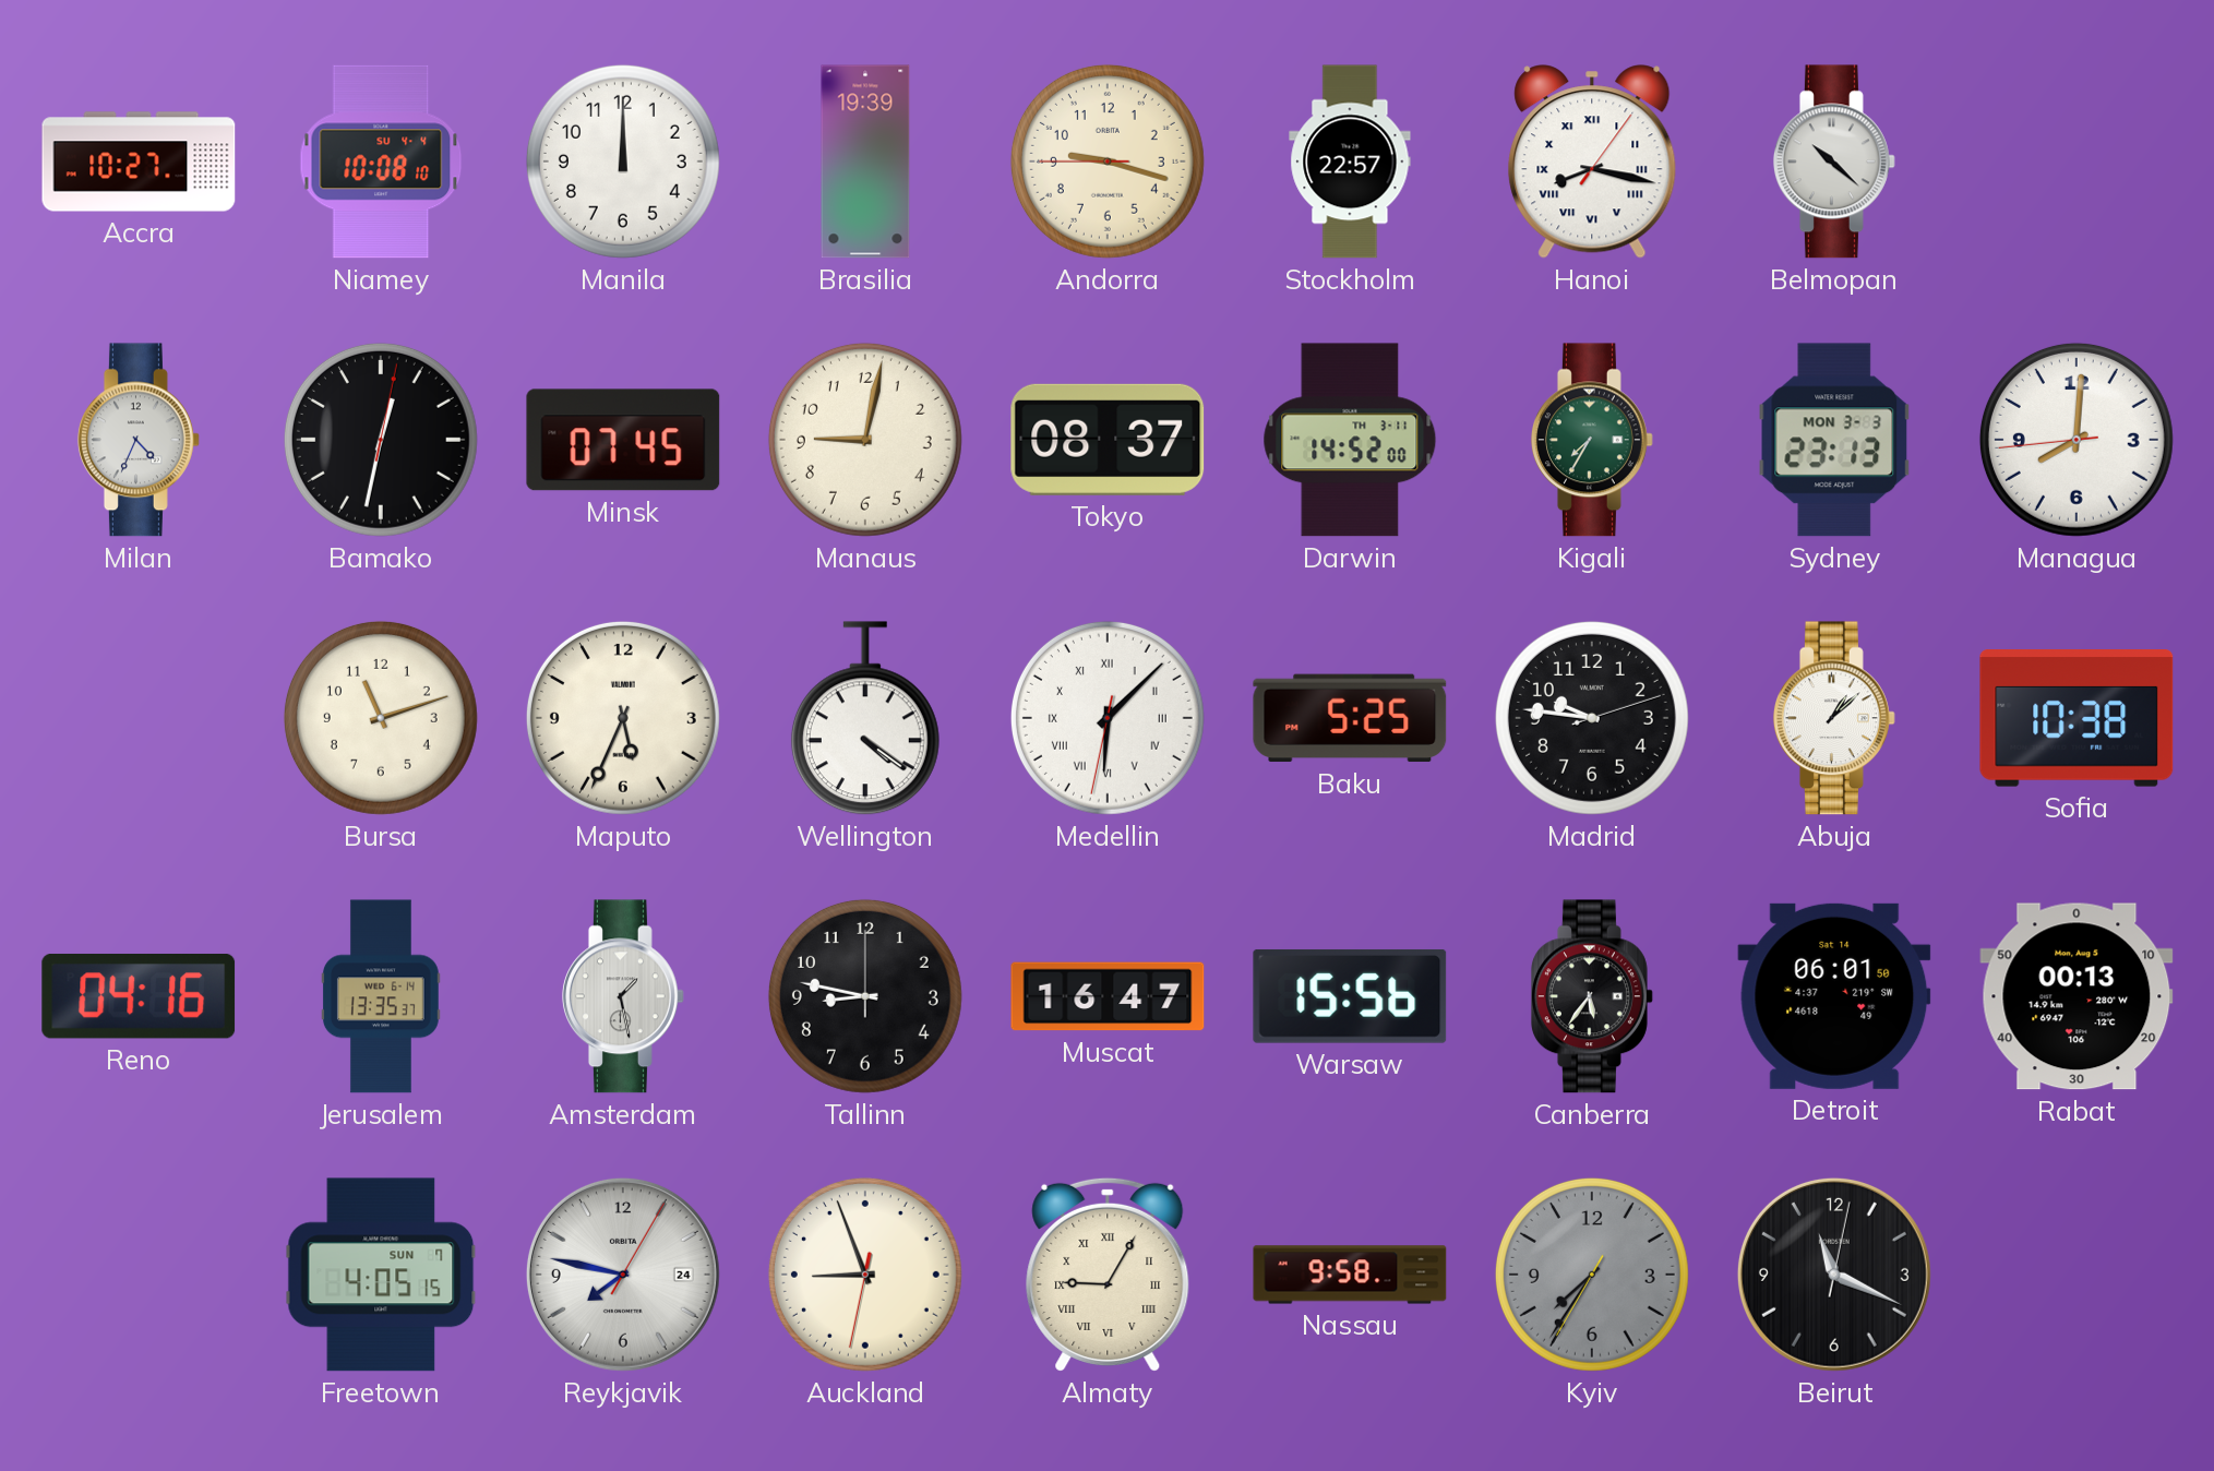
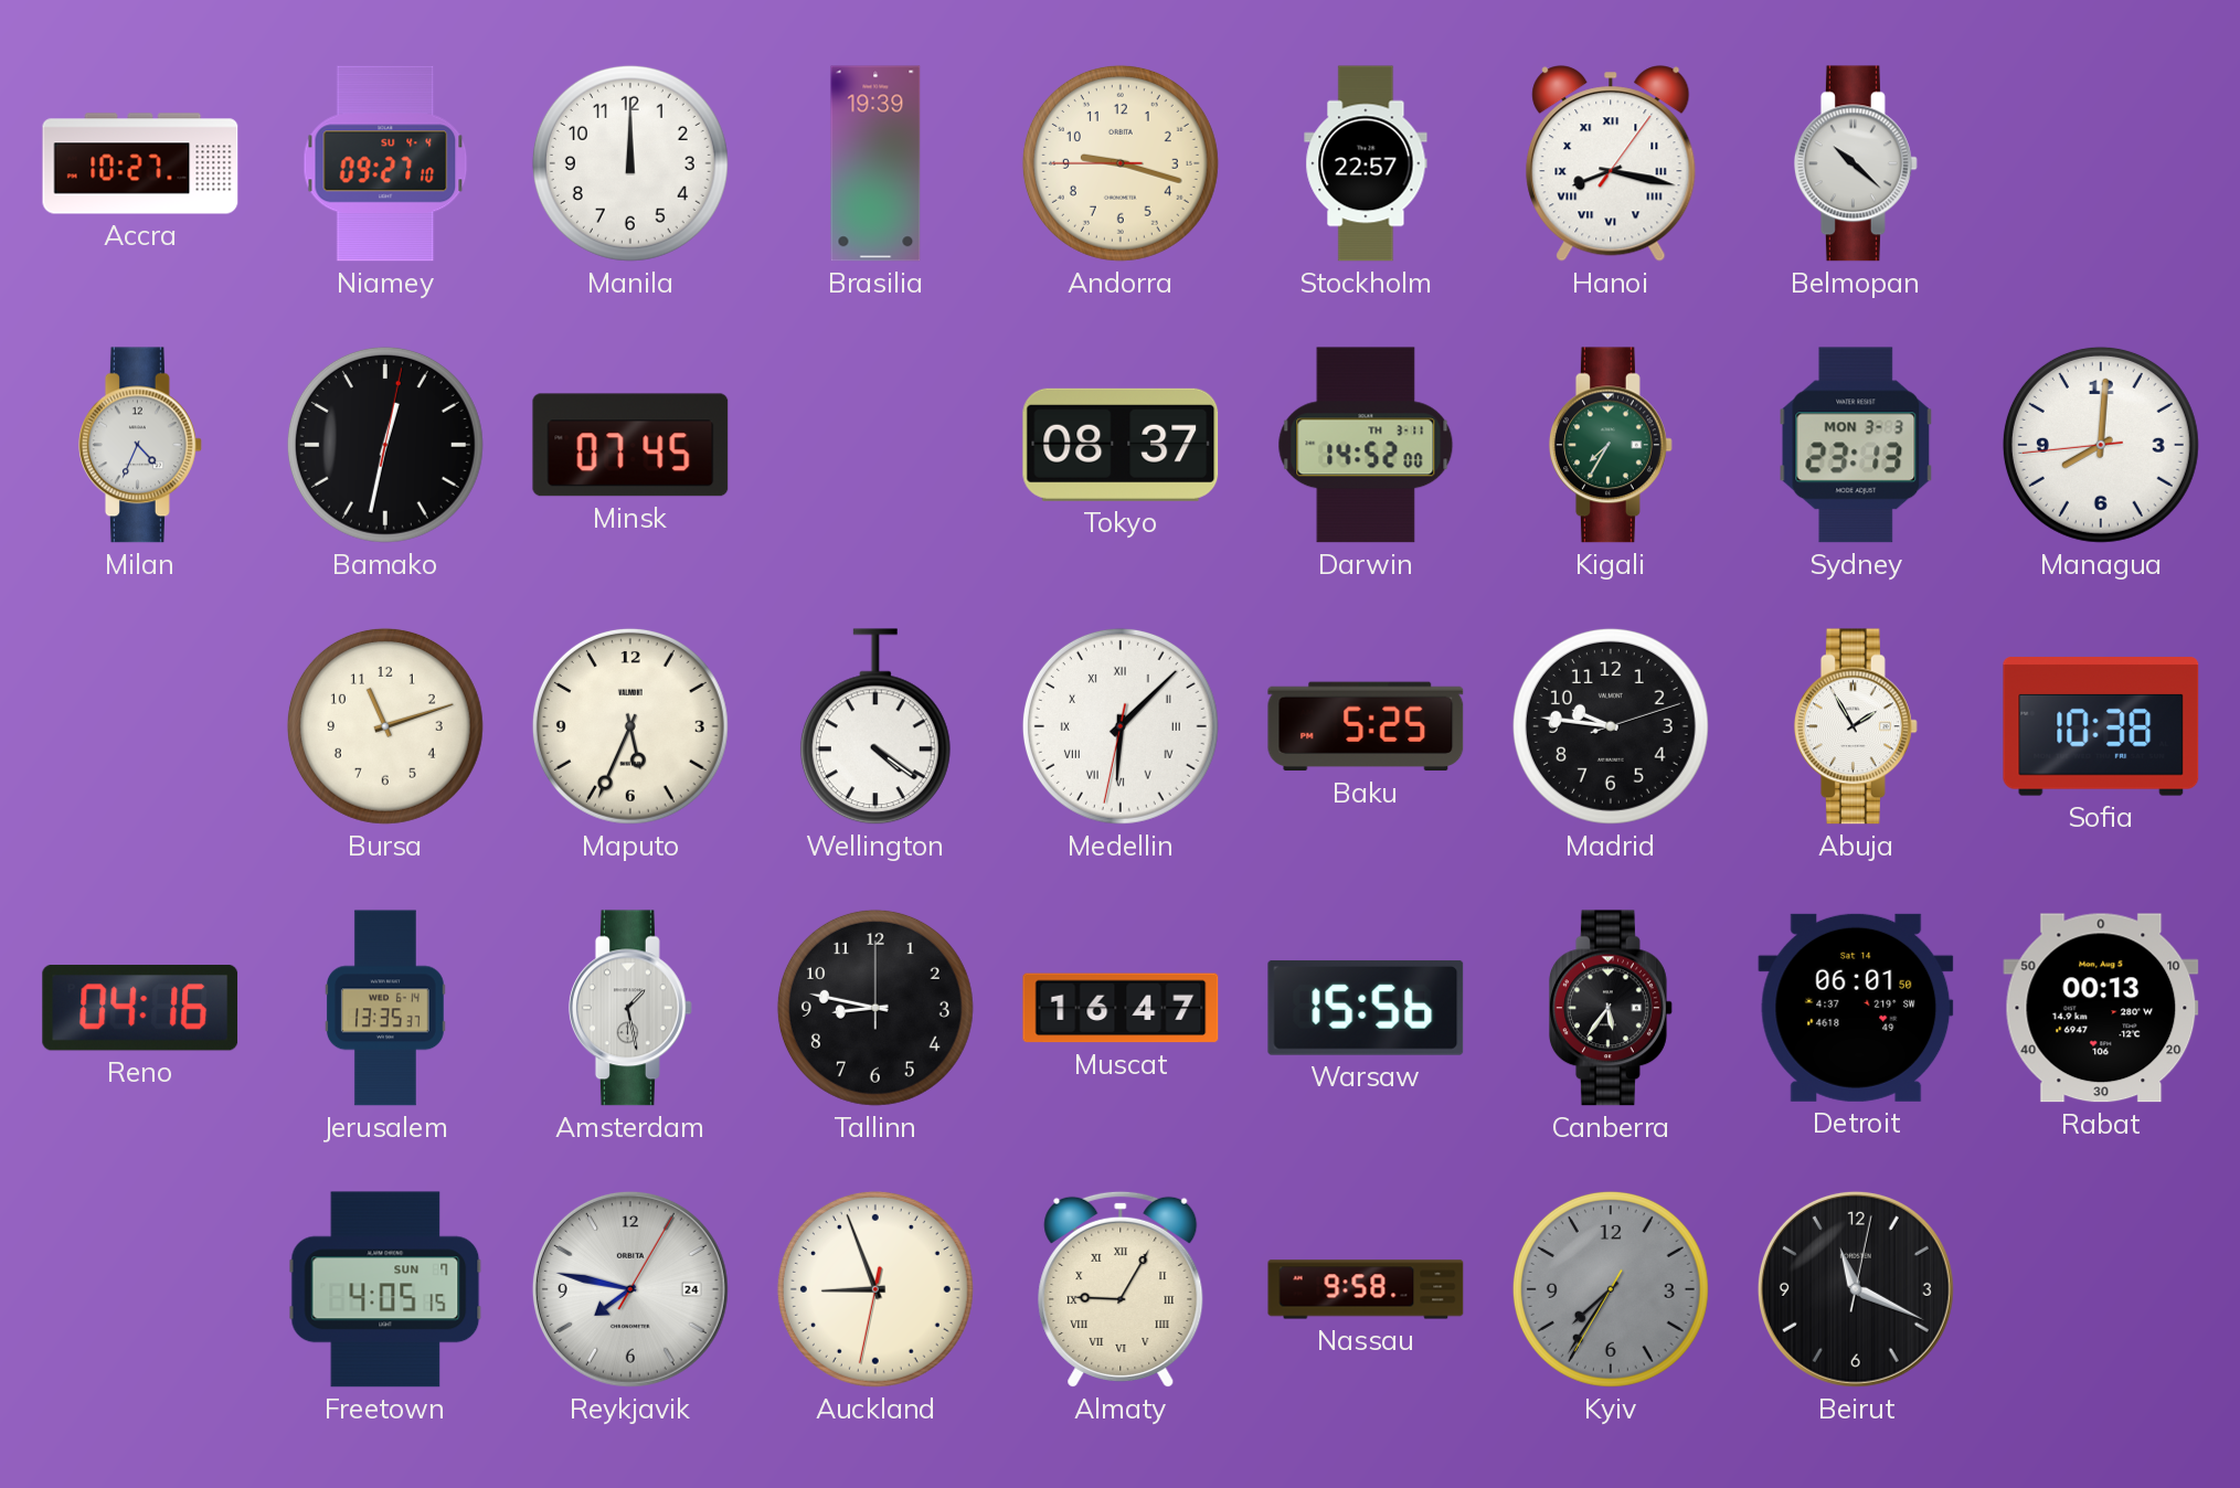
Niamey: 10:08 -> 09:27 (385, 163)
Manaus: 9:02 -> none (865, 440)
Abuja: 1:08 -> 1:55 (1856, 726)
